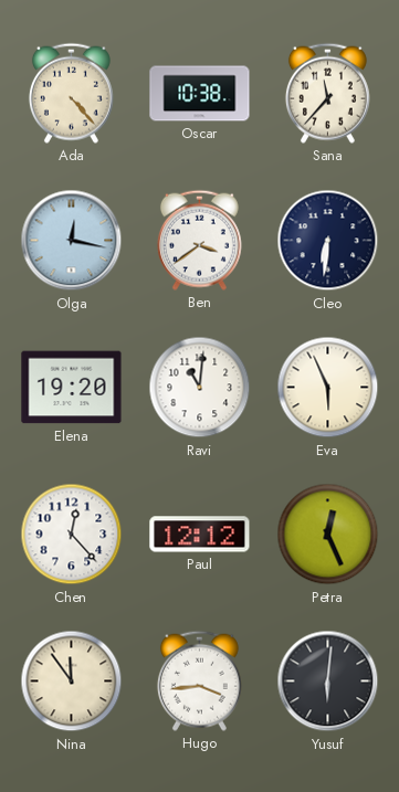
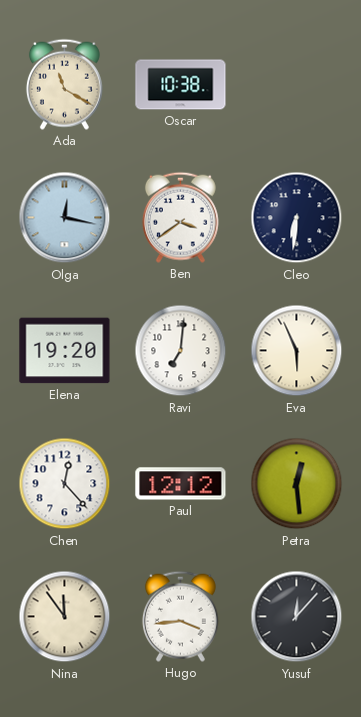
Ada: 4:23 -> 11:20 (64, 84)
Sana: 11:37 -> none (327, 93)
Ravi: 11:01 -> 7:01 (181, 351)
Petra: 12:26 -> 12:29 (297, 484)
Yusuf: 6:01 -> 12:07 (297, 617)
